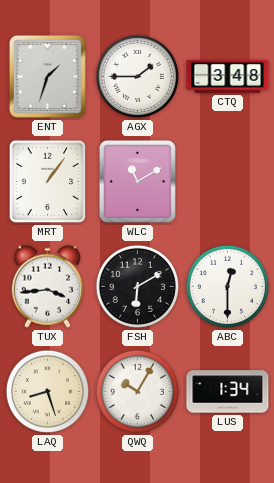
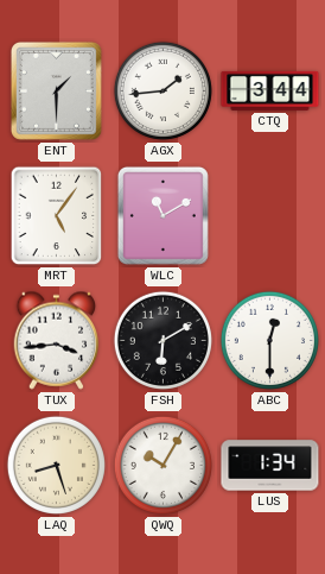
ENT: 1:33 -> 1:30 (56, 90)
AGX: 1:45 -> 1:44 (162, 90)
CTQ: 3:48 -> 3:44 (270, 90)
MRT: 1:06 -> 5:06 (57, 216)
